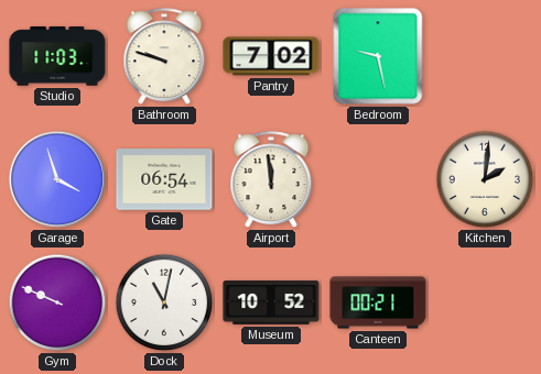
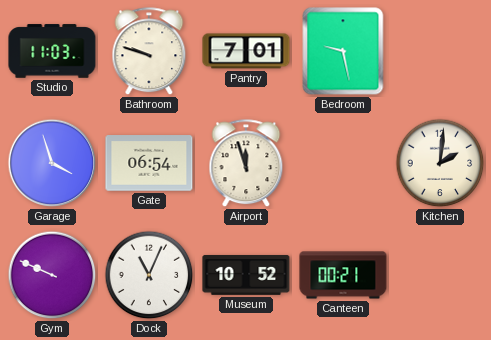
Pantry: 7:02 -> 7:01 (246, 51)
Airport: 11:59 -> 11:57 (246, 164)
Dock: 11:02 -> 11:04 (149, 275)
